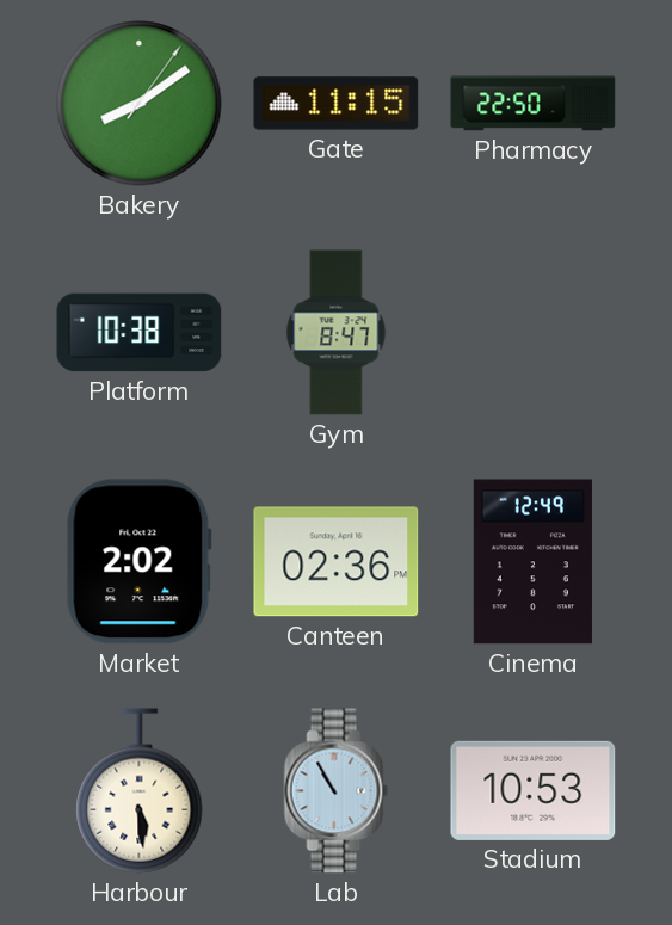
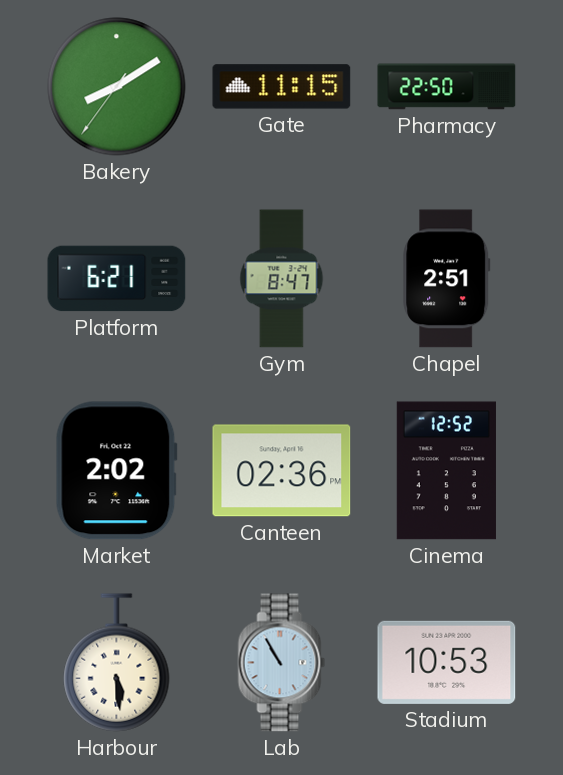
Bakery: 8:09:06 -> 8:09:36 (117, 87)
Platform: 10:38 -> 6:21 (117, 279)
Chapel: none -> 2:51 (447, 279)
Cinema: 12:49 -> 12:52 (446, 471)
